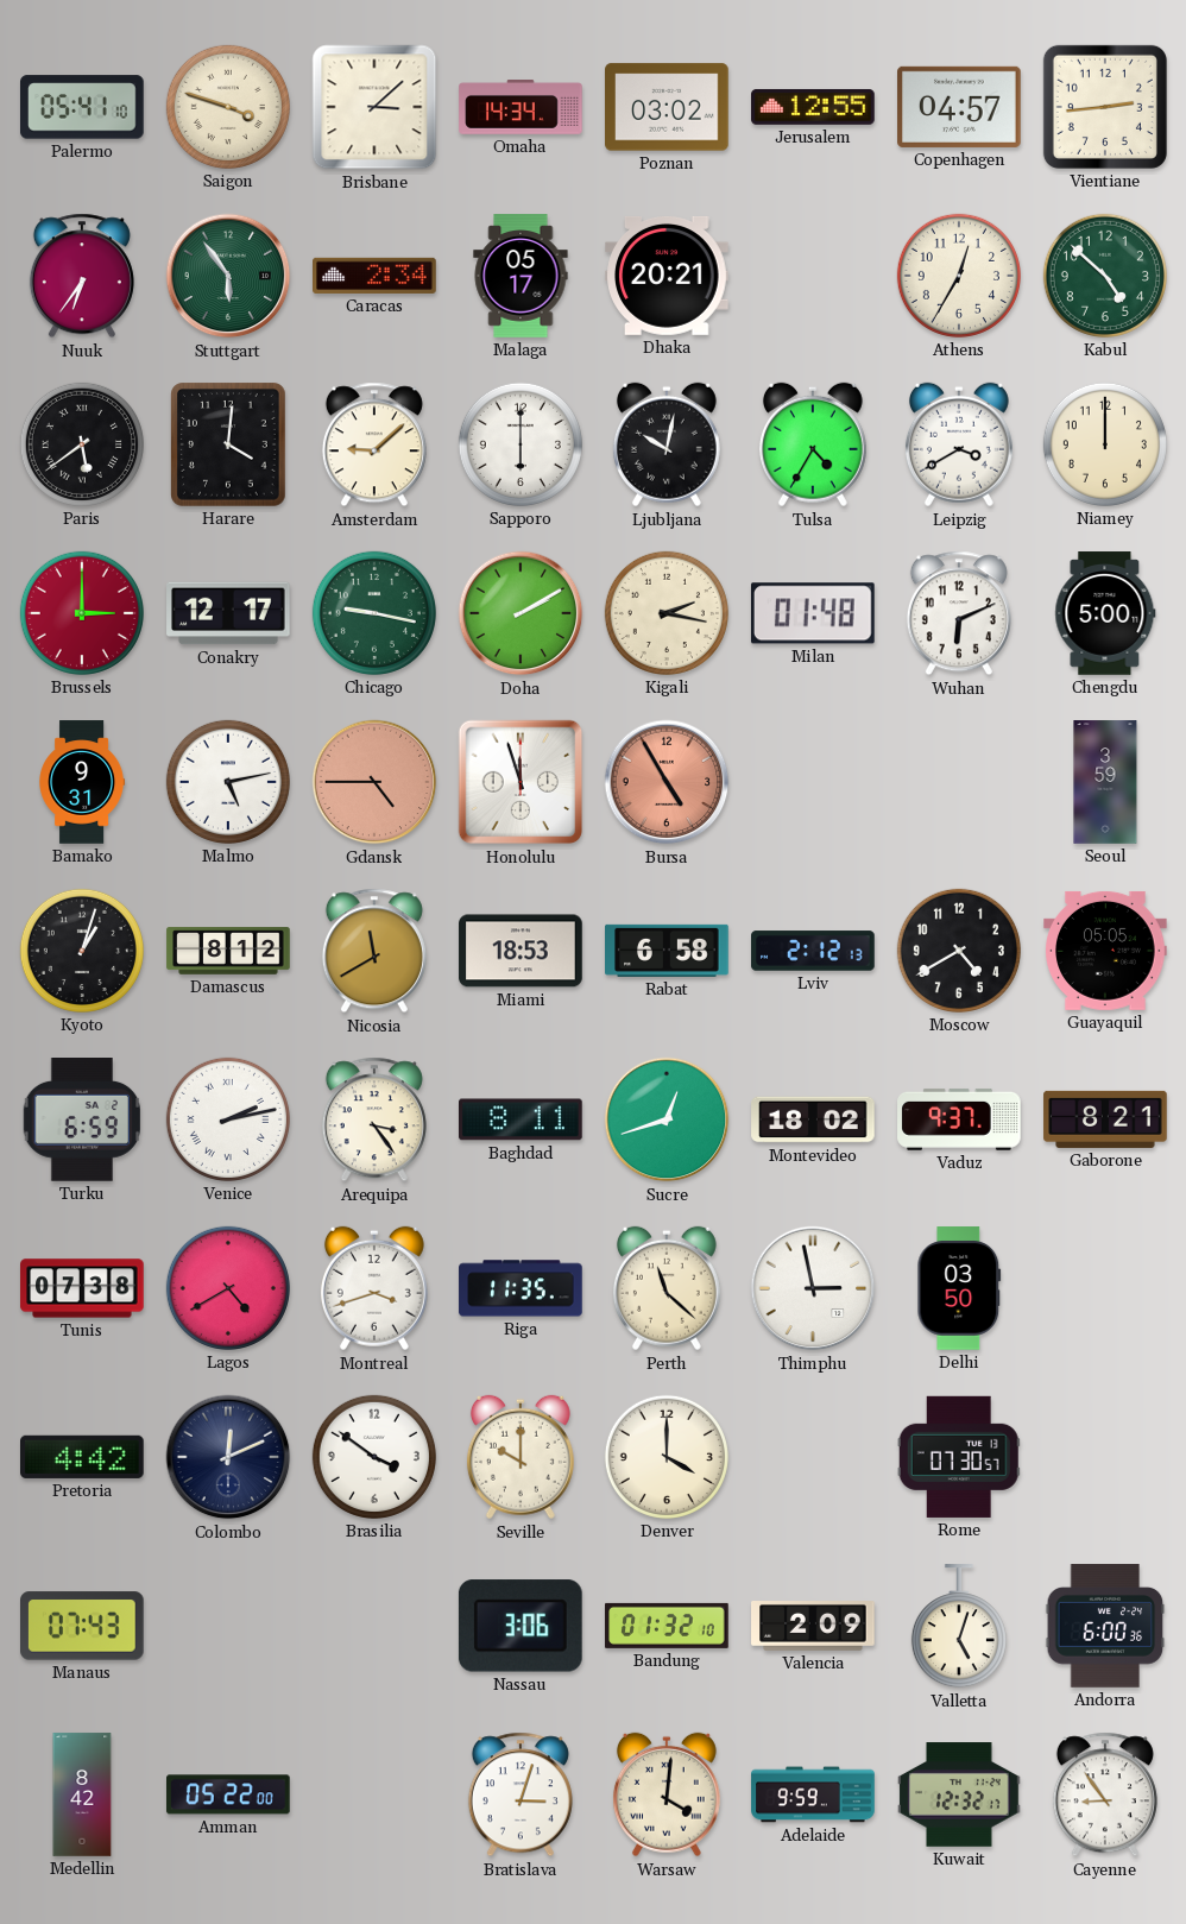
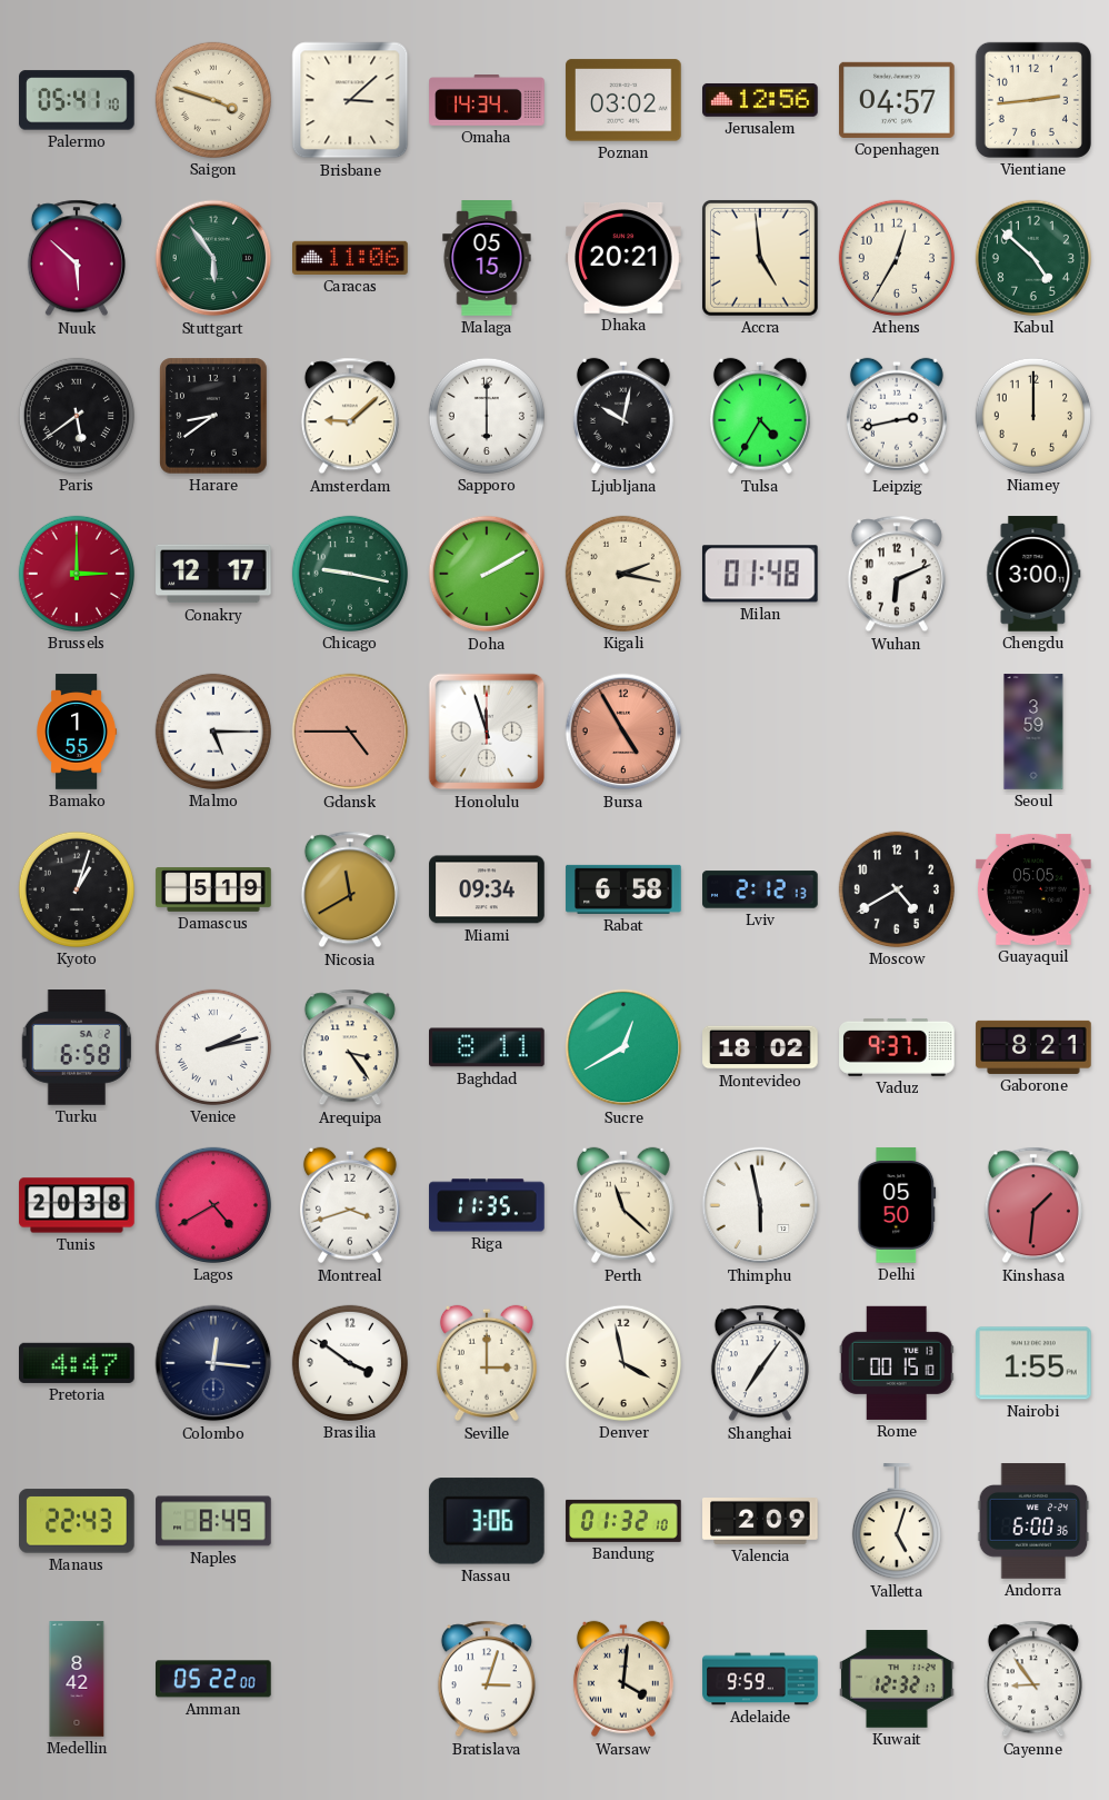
Jerusalem: 12:55 -> 12:56 (760, 100)
Nuuk: 6:36 -> 5:52 (77, 258)
Caracas: 2:34 -> 11:06 (350, 258)
Malaga: 05:17 -> 05:15 (487, 258)
Accra: none -> 4:59 (760, 258)
Harare: 4:01 -> 8:39 (214, 416)
Leipzig: 3:40 -> 2:43 (897, 416)
Chengdu: 5:00 -> 3:00 (1033, 574)
Bamako: 9:31 -> 1:55 (77, 732)
Malmo: 5:13 -> 5:15 (213, 732)
Damascus: 8:12 -> 5:19 (213, 889)
Miami: 18:53 -> 09:34 (487, 889)
Turku: 6:59 -> 6:58 (76, 1048)
Sucre: 12:42 -> 12:40 (623, 1047)
Tunis: 07:38 -> 20:38 (77, 1205)
Thimphu: 2:58 -> 5:58 (760, 1205)
Delhi: 03:50 -> 05:50 (897, 1205)
Kinshasa: none -> 1:31 (1033, 1205)
Pretoria: 4:42 -> 4:47 (78, 1363)
Colombo: 12:11 -> 12:16 (213, 1363)
Seville: 10:00 -> 3:00 (487, 1363)
Denver: 4:00 -> 3:58 (623, 1363)
Shanghai: none -> 7:06 (760, 1363)
Rome: 07:30 -> 00:15 (897, 1363)
Nairobi: none -> 1:55 (1033, 1363)
Manaus: 07:43 -> 22:43 (78, 1521)
Naples: none -> 8:49 (213, 1521)
